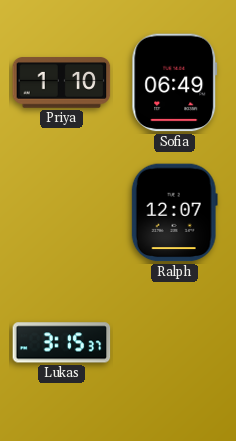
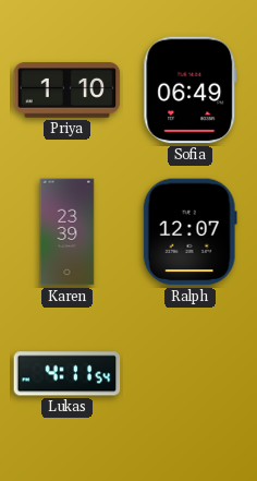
Karen: none -> 23:39 (68, 232)
Lukas: 3:15 -> 4:11 (68, 374)
